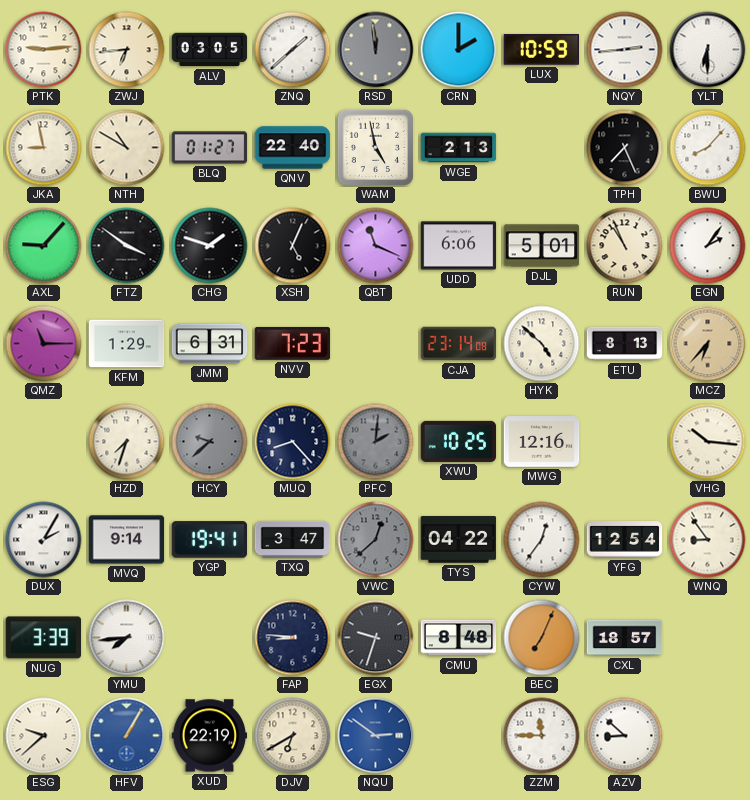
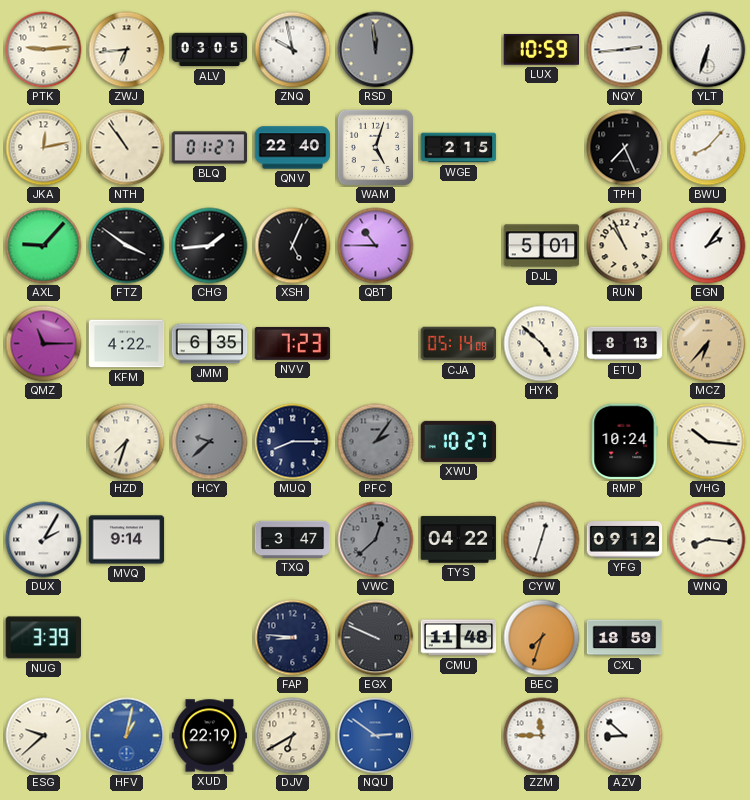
ZNQ: 1:38 -> 9:58 (293, 50)
CRN: 2:00 -> none (459, 50)
YLT: 6:30 -> 6:33 (708, 50)
JKA: 8:58 -> 12:13 (44, 148)
NTH: 10:50 -> 10:54 (127, 148)
WAM: 4:58 -> 5:03 (375, 147)
WGE: 2:13 -> 2:15 (459, 148)
CHG: 1:48 -> 1:44 (210, 246)
QBT: 11:19 -> 10:45 (376, 246)
UDD: 6:06 -> none (459, 246)
KFM: 1:29 -> 4:22 (127, 344)
JMM: 6:31 -> 6:35 (210, 344)
CJA: 23:14 -> 05:14 (459, 344)
MUQ: 8:23 -> 8:15 (293, 442)
PFC: 2:01 -> 2:06 (376, 442)
XWU: 10:25 -> 10:27 (459, 441)
MWG: 12:16 -> none (542, 442)
RMP: none -> 10:24 (624, 442)
YGP: 19:41 -> none (210, 540)
CYW: 12:36 -> 12:33 (542, 540)
YFG: 12:54 -> 09:12 (625, 540)
WNQ: 8:54 -> 8:16 (708, 540)
YMU: 7:44 -> none (127, 638)
EGX: 9:33 -> 9:49 (376, 638)
CMU: 8:48 -> 11:48 (459, 638)
BEC: 7:04 -> 7:33 (542, 638)
CXL: 18:57 -> 18:59 (625, 638)
HFV: 1:05 -> 1:02 (127, 736)
